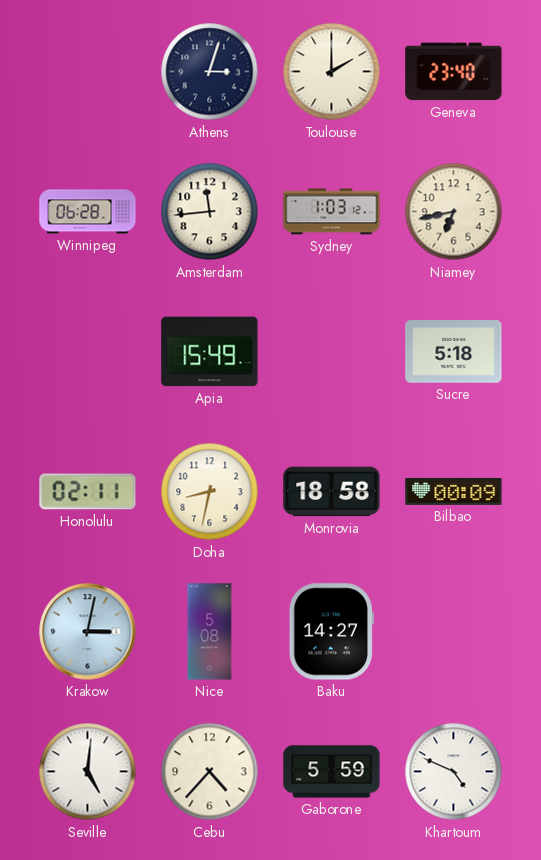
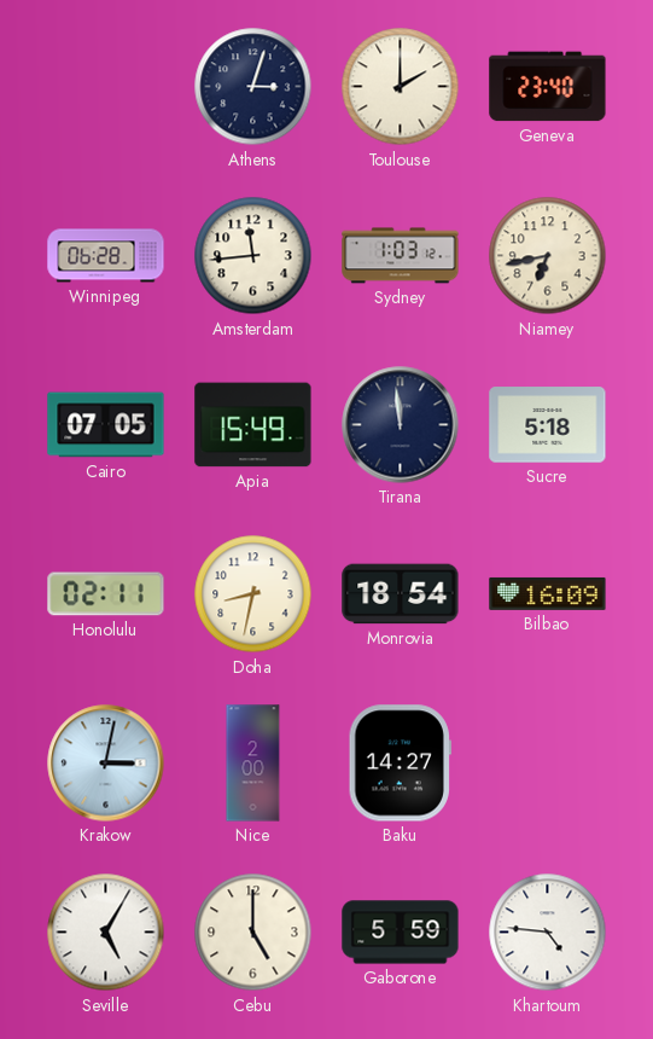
Cairo: none -> 07:05 (106, 425)
Tirana: none -> 11:59 (401, 425)
Monrovia: 18:58 -> 18:54 (401, 594)
Bilbao: 00:09 -> 16:09 (548, 593)
Nice: 5:08 -> 2:00 (253, 764)
Seville: 5:01 -> 5:05 (106, 933)
Cebu: 4:37 -> 5:00 (253, 933)
Khartoum: 4:49 -> 4:46 (548, 933)
